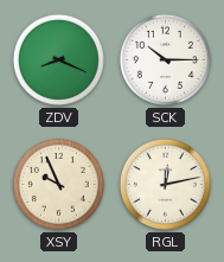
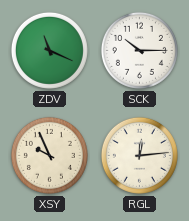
ZDV: 8:19 -> 11:19 (49, 50)
RGL: 12:13 -> 12:14 (139, 155)
